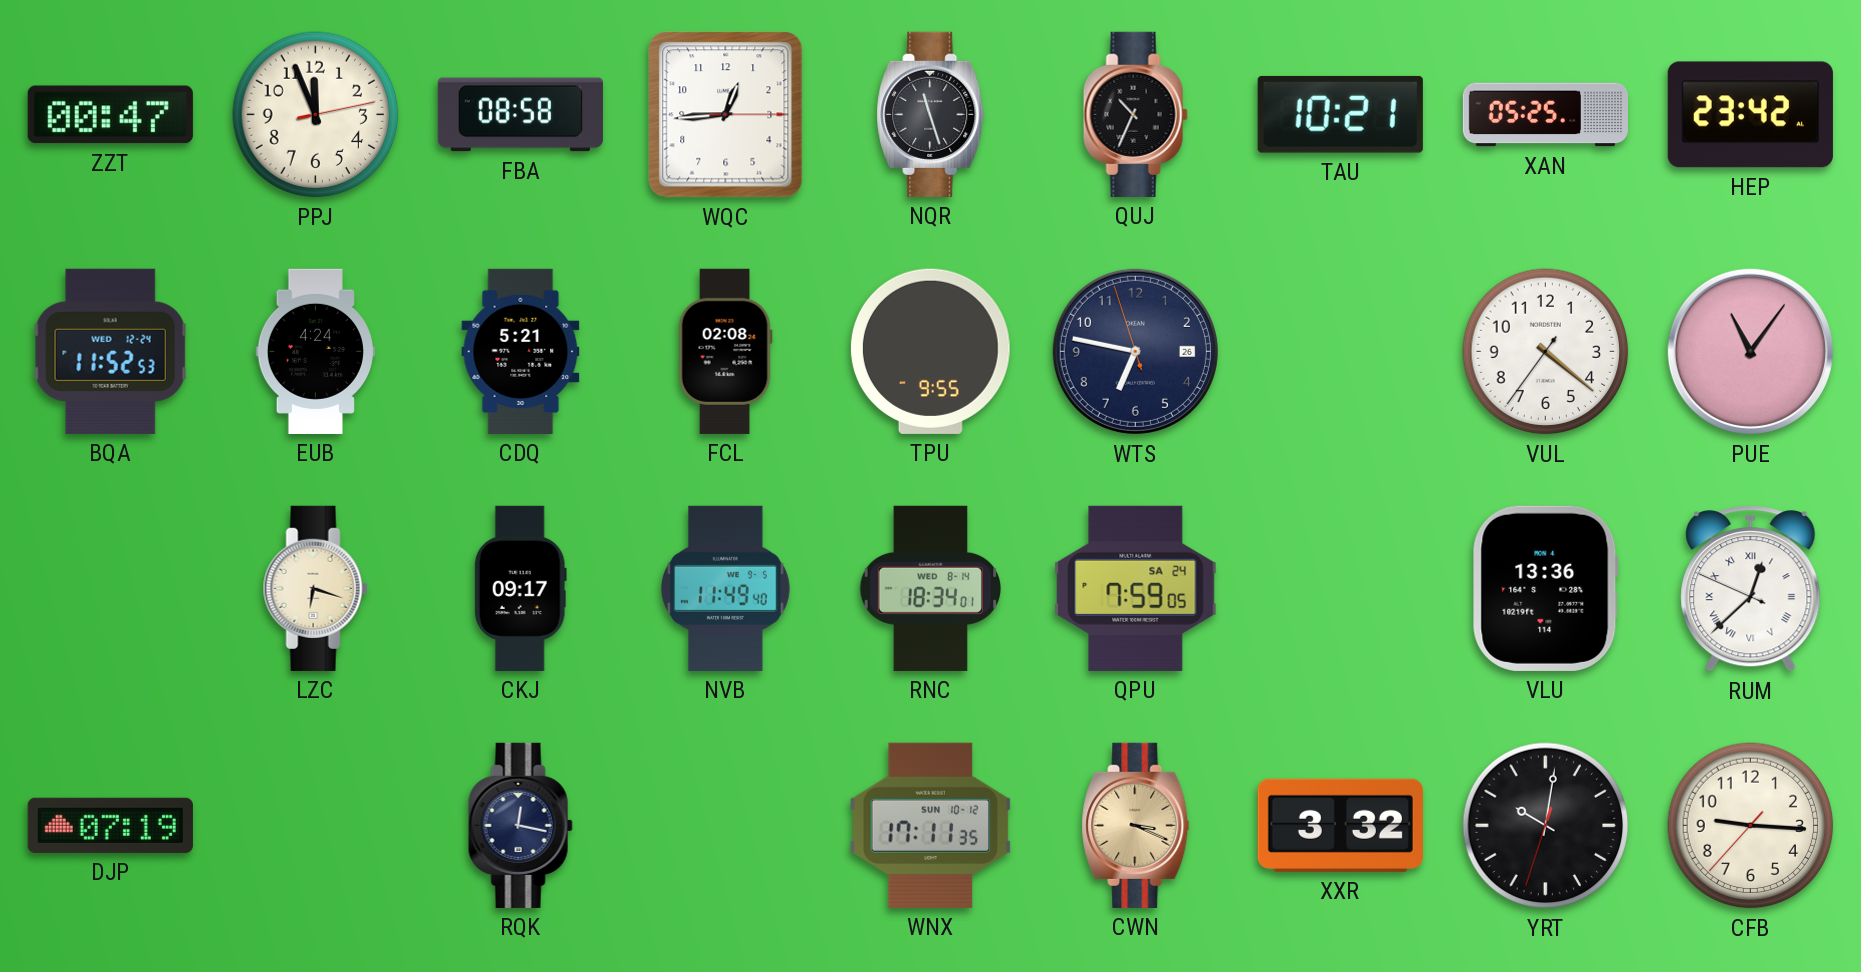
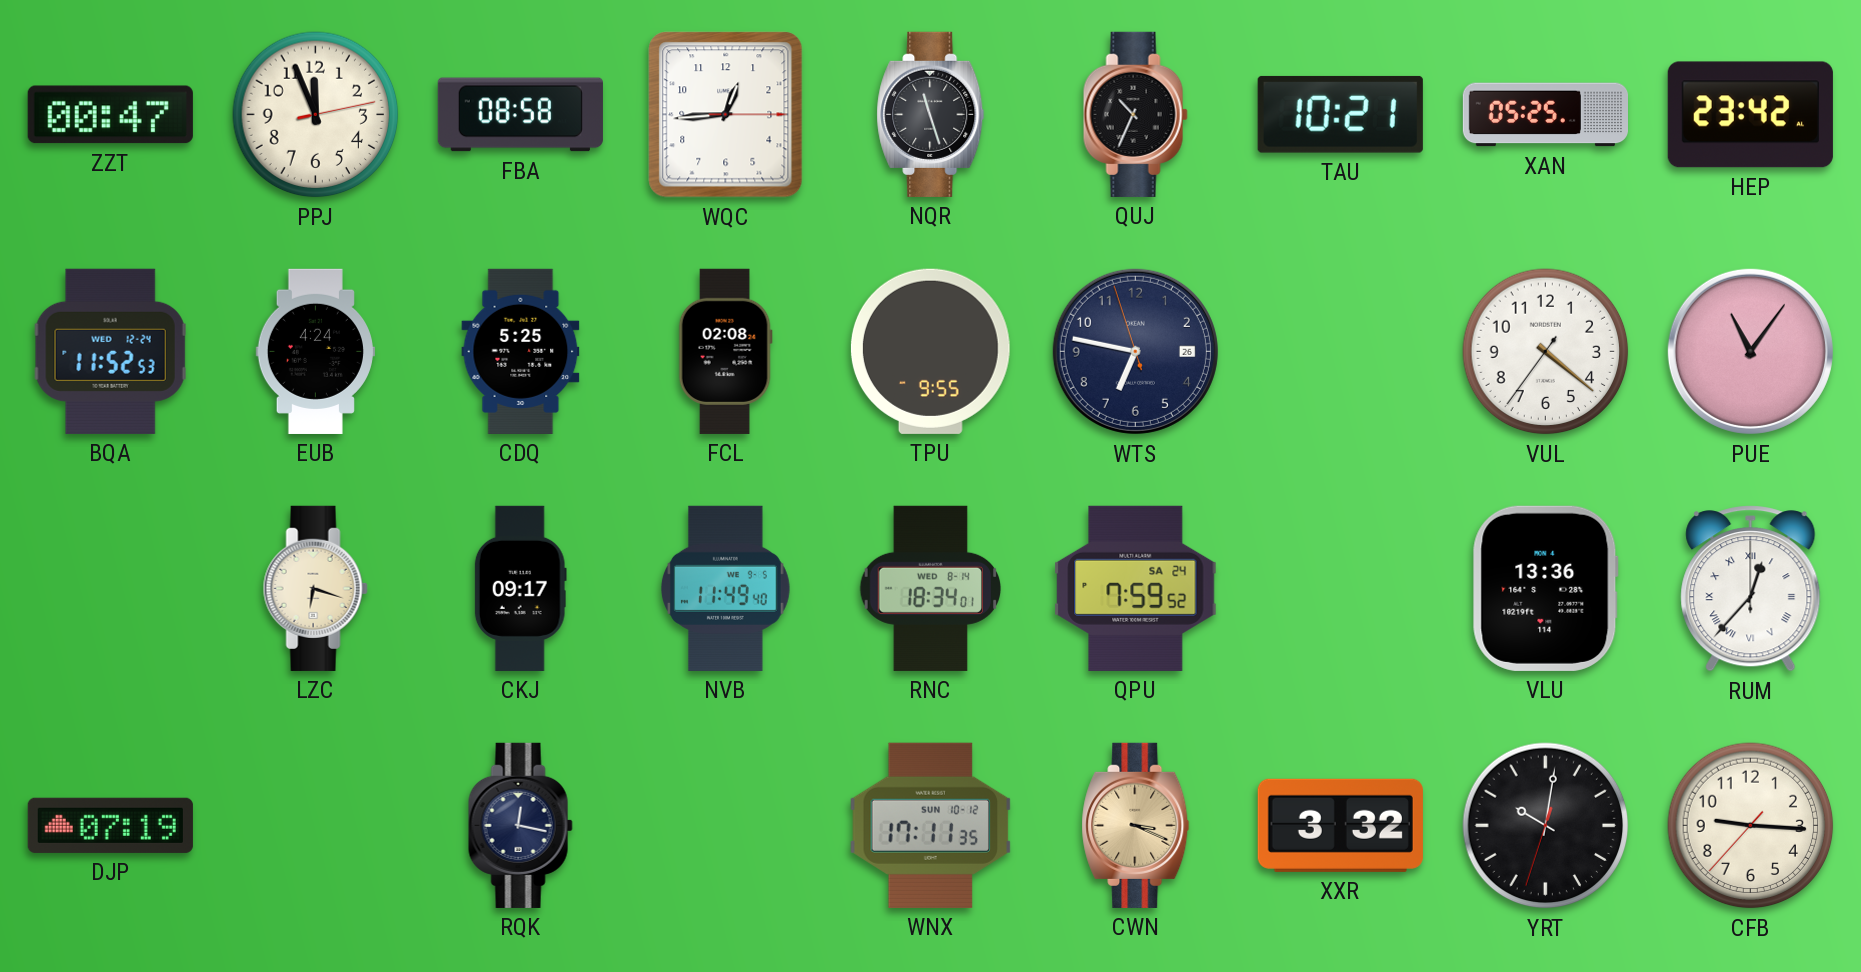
CDQ: 5:21 -> 5:25 (521, 351)
QPU: 7:59:05 -> 7:59:52 (1136, 588)
RUM: 12:37:49 -> 12:37:00 (1751, 589)
